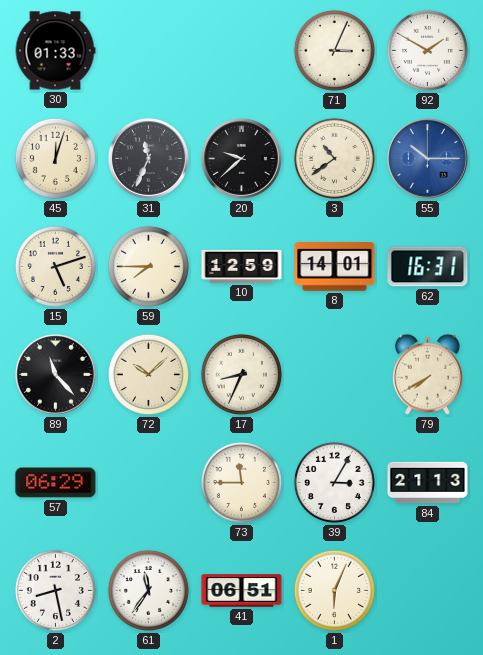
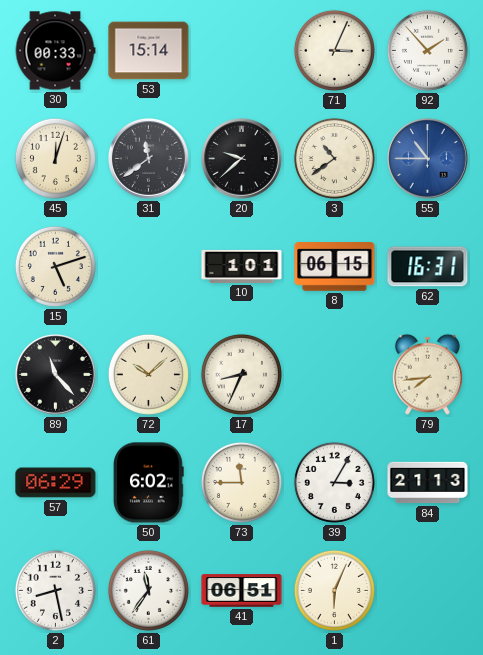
30: 01:33 -> 00:33 (55, 51)
53: none -> 15:14 (149, 51)
92: 1:50 -> 1:53 (427, 50)
31: 11:34 -> 11:39 (149, 159)
55: 10:15 -> 10:45 (428, 159)
59: 7:45 -> none (148, 266)
10: 12:59 -> 1:01 (242, 266)
8: 14:01 -> 06:15 (335, 267)
79: 7:40 -> 7:44 (427, 374)
50: none -> 6:02 (149, 483)
